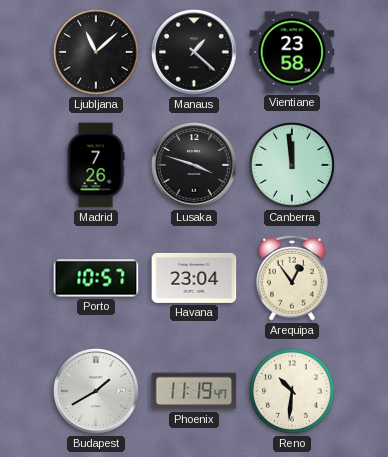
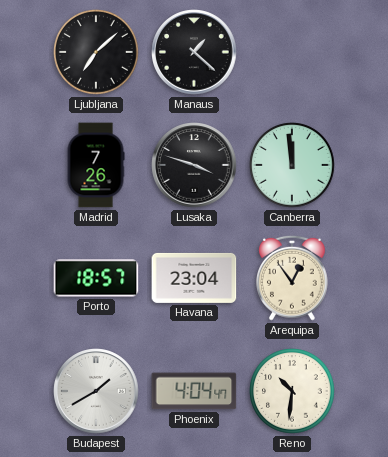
Ljubljana: 11:08 -> 7:08 (97, 53)
Vientiane: 23:58 -> none (292, 52)
Porto: 10:57 -> 18:57 (96, 278)
Phoenix: 11:19 -> 4:04 (194, 391)
